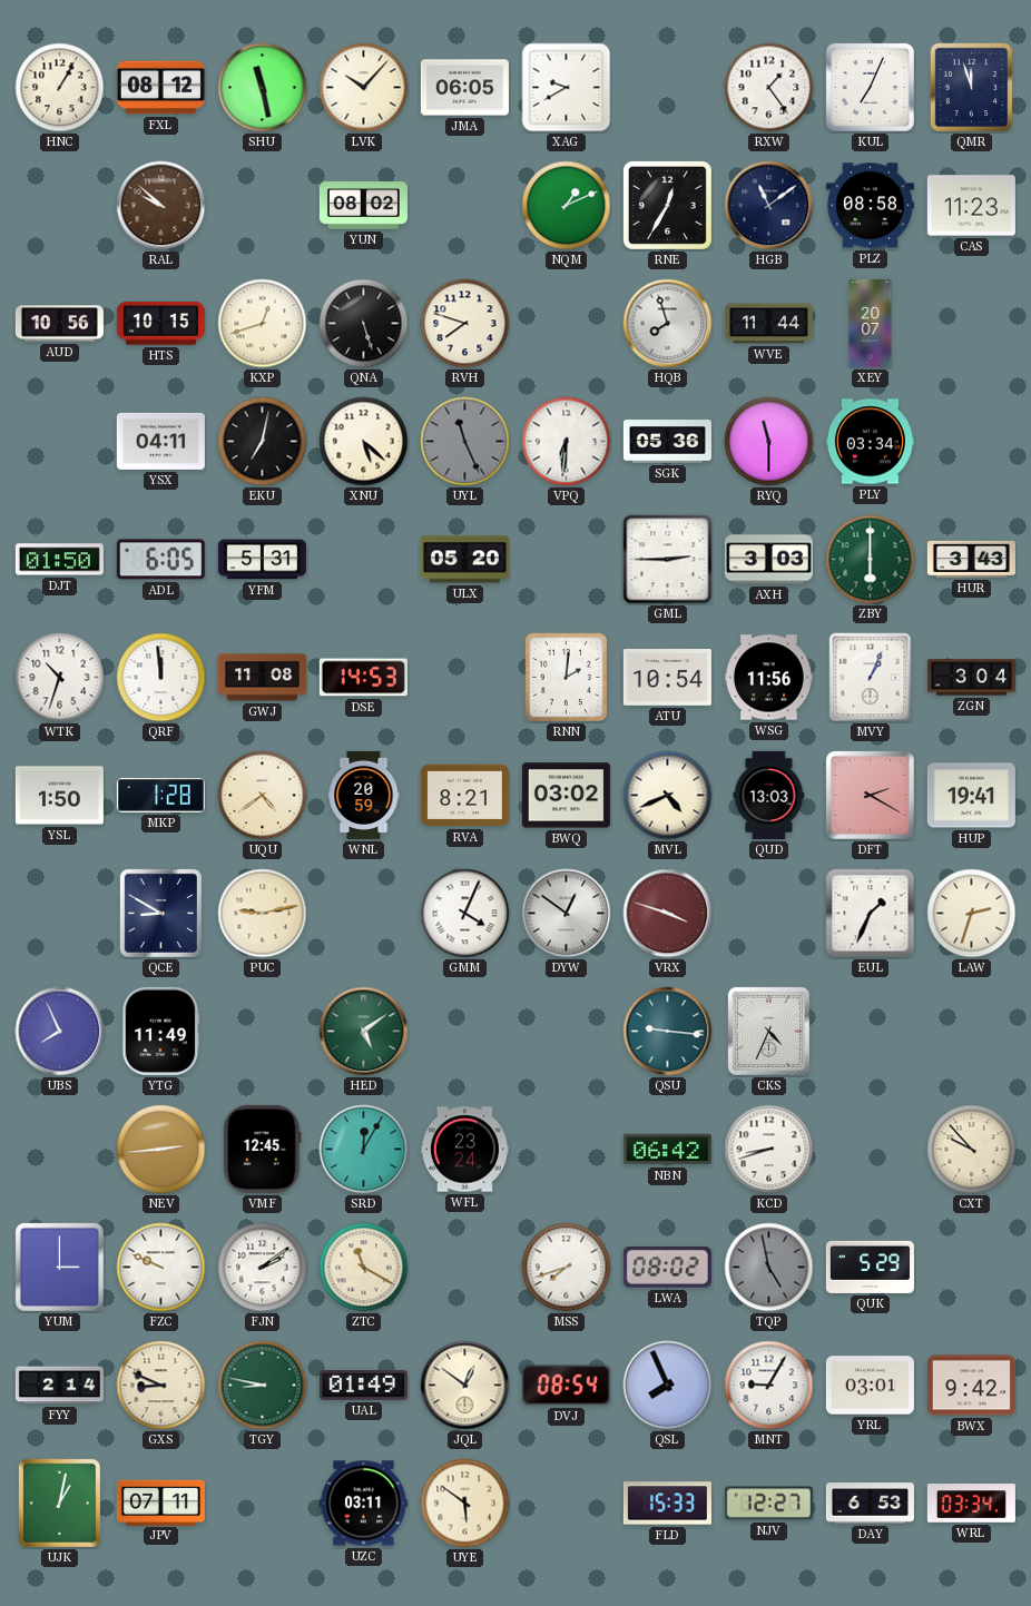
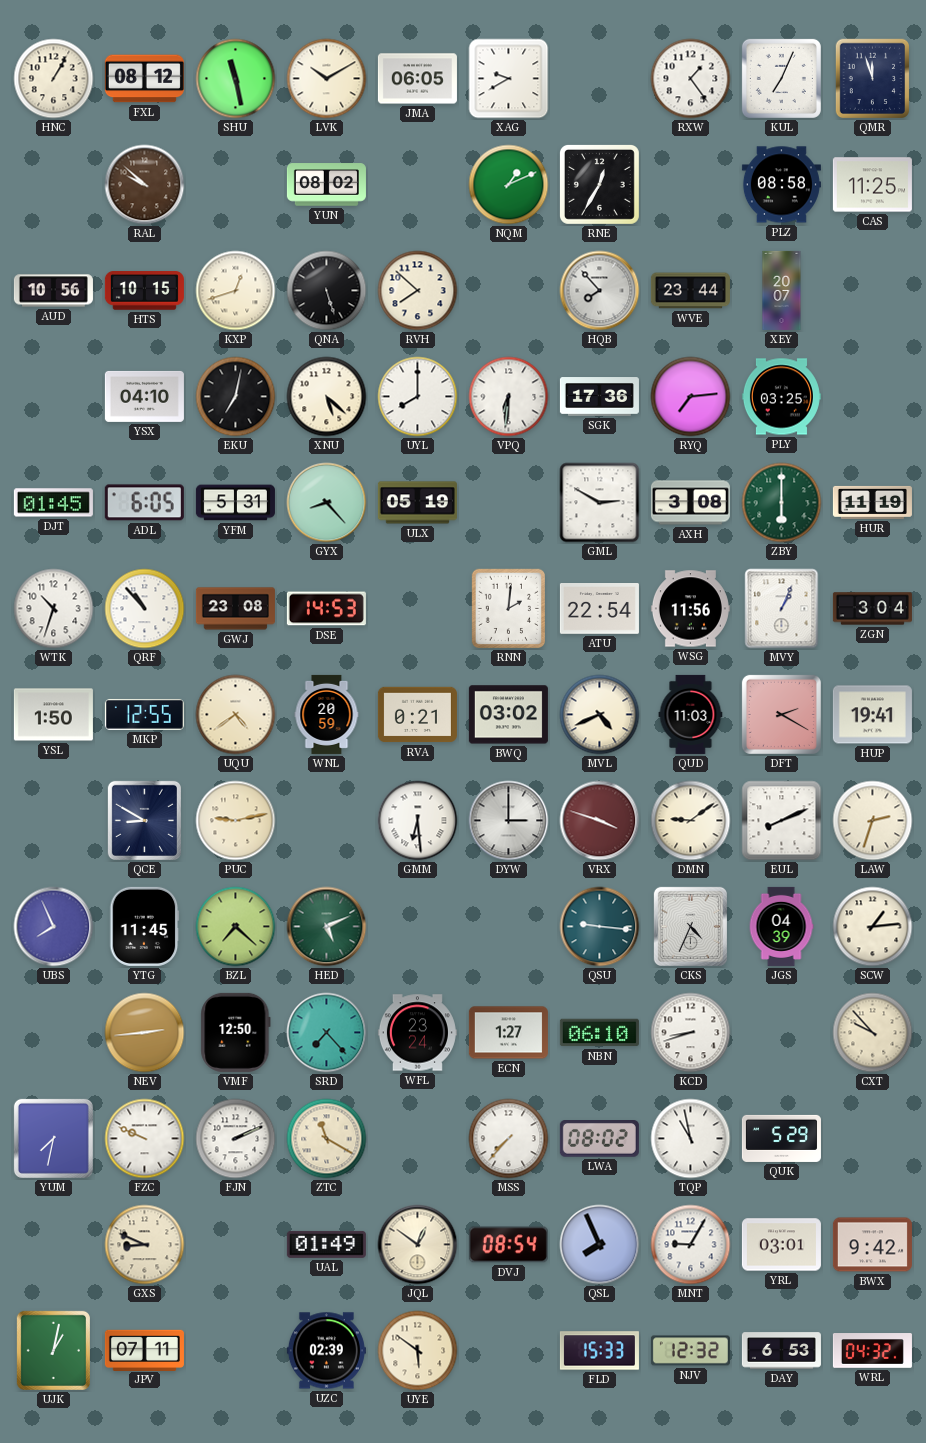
LVK: 10:07 -> 10:10 (327, 79)
HGB: 11:09 -> none (769, 206)
CAS: 11:23 -> 11:25 (872, 185)
RVH: 7:48 -> 7:52 (418, 291)
HQB: 7:57 -> 7:53 (600, 291)
WVE: 11:44 -> 23:44 (690, 291)
YSX: 04:11 -> 04:10 (144, 396)
UYL: 11:26 -> 8:00 (418, 397)
UYL dial: grey -> white (418, 397)
SGK: 05:36 -> 17:36 (599, 397)
RYQ: 11:30 -> 7:14 (691, 397)
PLY: 03:34 -> 03:25 (781, 397)
DJT: 01:50 -> 01:45 (53, 503)
GYX: none -> 8:23 (327, 503)
ULX: 05:20 -> 05:19 (417, 503)
GML: 2:45 -> 2:50 (600, 503)
AXH: 3:03 -> 3:08 (690, 503)
HUR: 3:43 -> 11:19 (872, 502)
QRF: 11:59 -> 10:53 (145, 609)
GWJ: 11:08 -> 23:08 (235, 609)
ATU: 10:54 -> 22:54 (599, 609)
MKP: 1:28 -> 12:55 (144, 715)
RVA: 8:21 -> 0:21 (417, 715)
QUD: 13:03 -> 11:03 (691, 714)
GMM: 4:04 -> 6:29 (418, 821)
DYW: 12:51 -> 3:00 (509, 821)
DMN: none -> 9:09 (691, 821)
EUL: 1:34 -> 8:11 (782, 821)
YTG: 11:49 -> 11:45 (144, 926)
BZL: none -> 7:22 (236, 927)
HED: 5:09 -> 5:11 (327, 927)
JGS: none -> 04:39 (781, 926)
SCW: none -> 1:14 (873, 927)
VMF: 12:45 -> 12:50 (236, 1032)
SRD: 12:05 -> 7:23 (327, 1033)
ECN: none -> 1:27 (508, 1033)
NBN: 06:42 -> 06:10 (599, 1033)
YUM: 3:00 -> 7:32 (53, 1138)
FJN: 2:09 -> 2:11 (236, 1139)
MSS: 7:42 -> 7:37 (509, 1139)
TQP: 4:58 -> 10:58 (691, 1139)
TQP dial: grey -> white (691, 1139)
FYY: 2:14 -> none (59, 1386)
TGY: 8:47 -> none (263, 1386)
UZC: 03:11 -> 02:39 (326, 1351)
NJV: 12:27 -> 12:32 (690, 1351)
WRL: 03:34 -> 04:32 (872, 1351)
